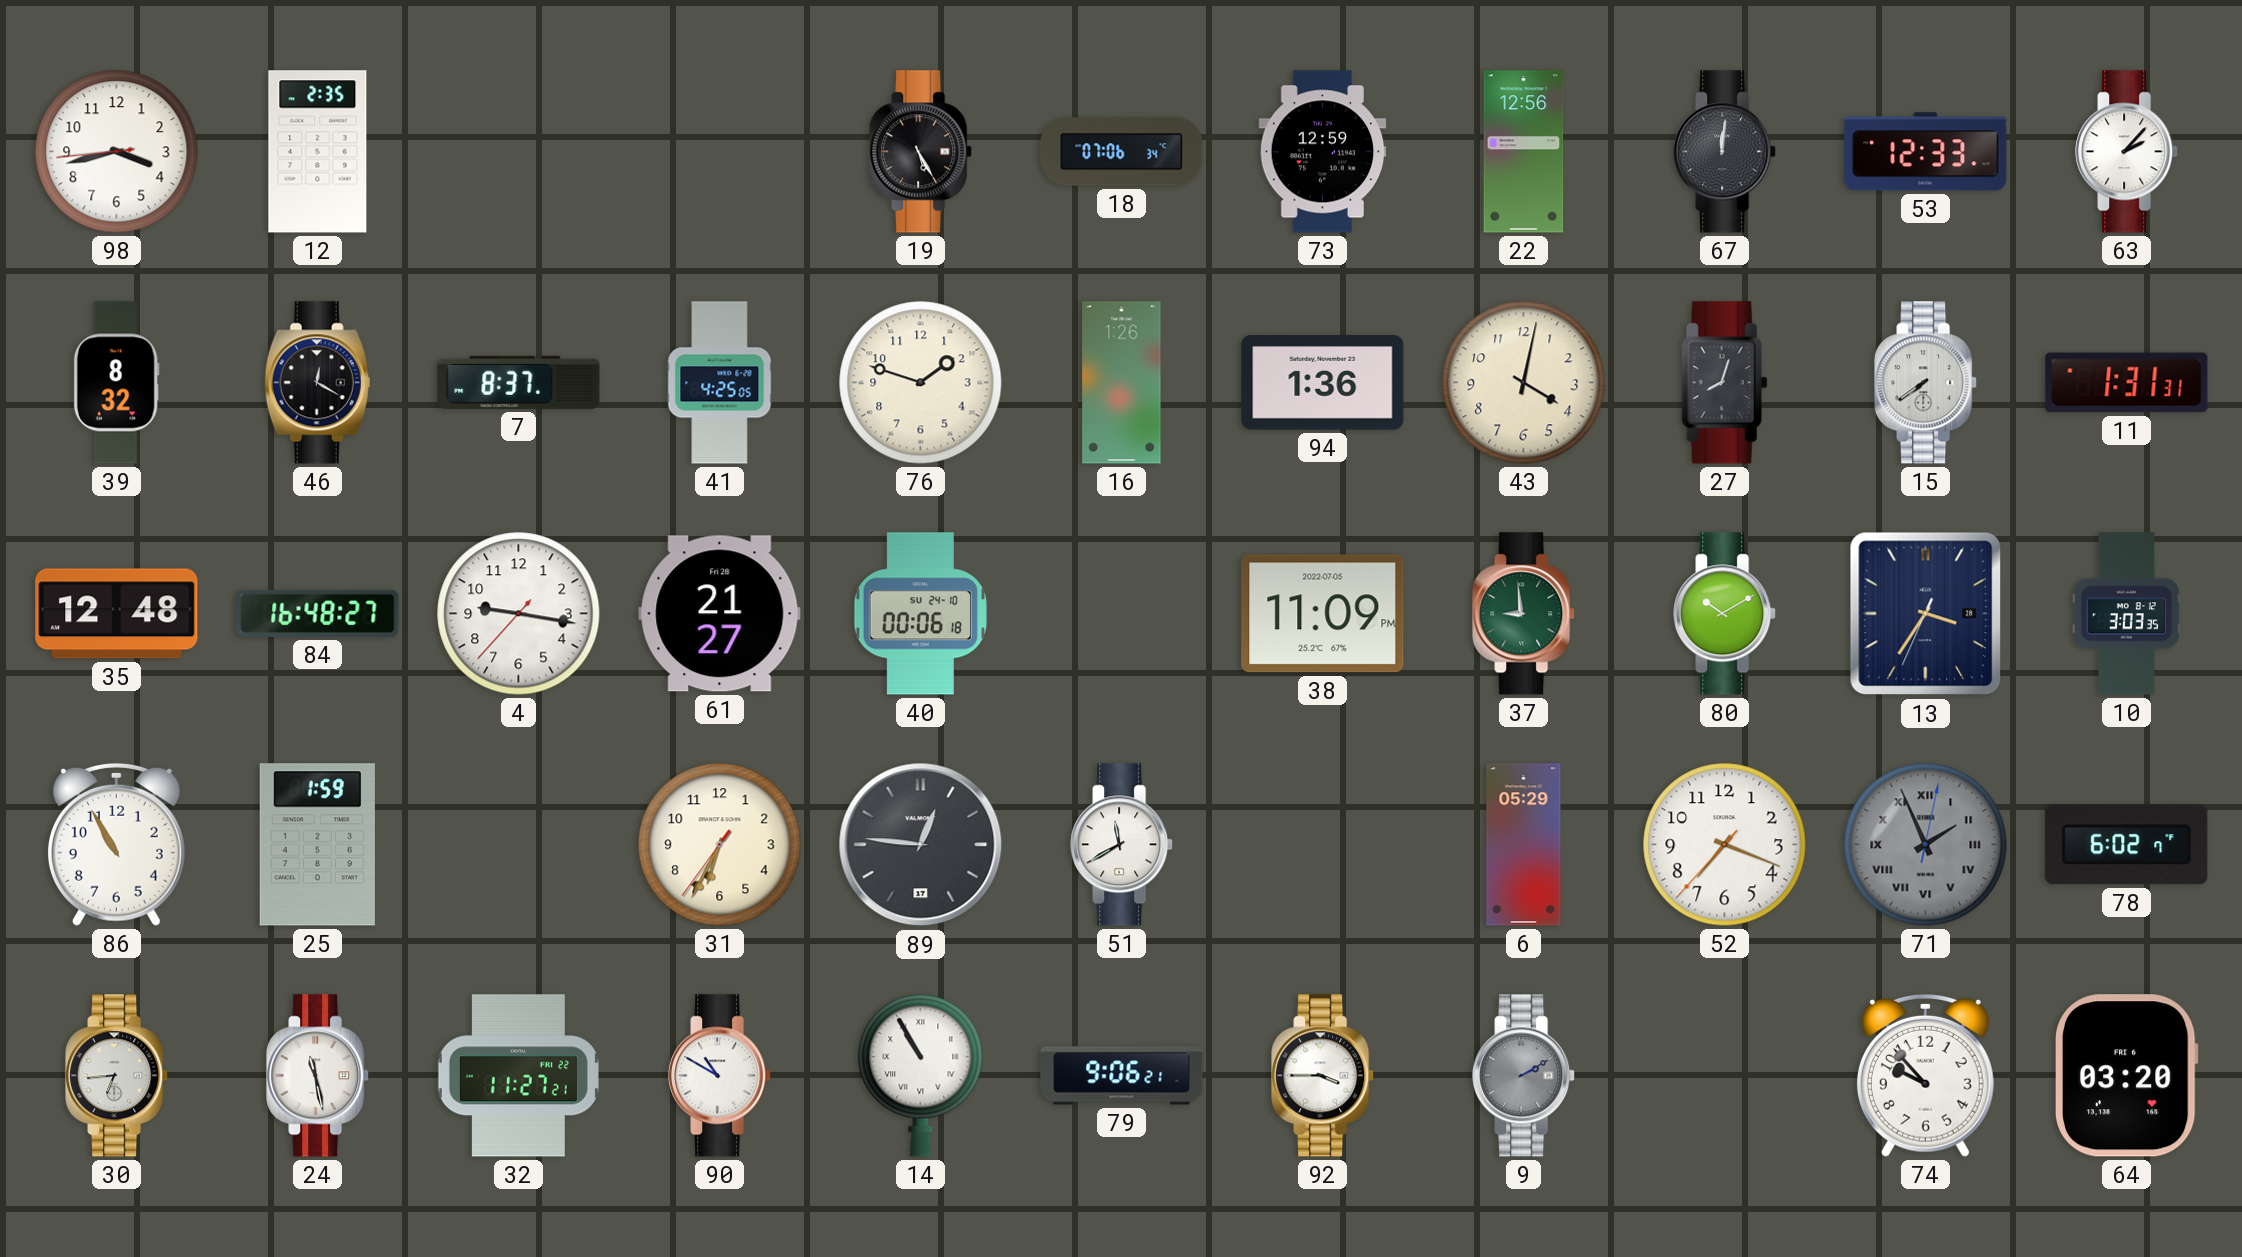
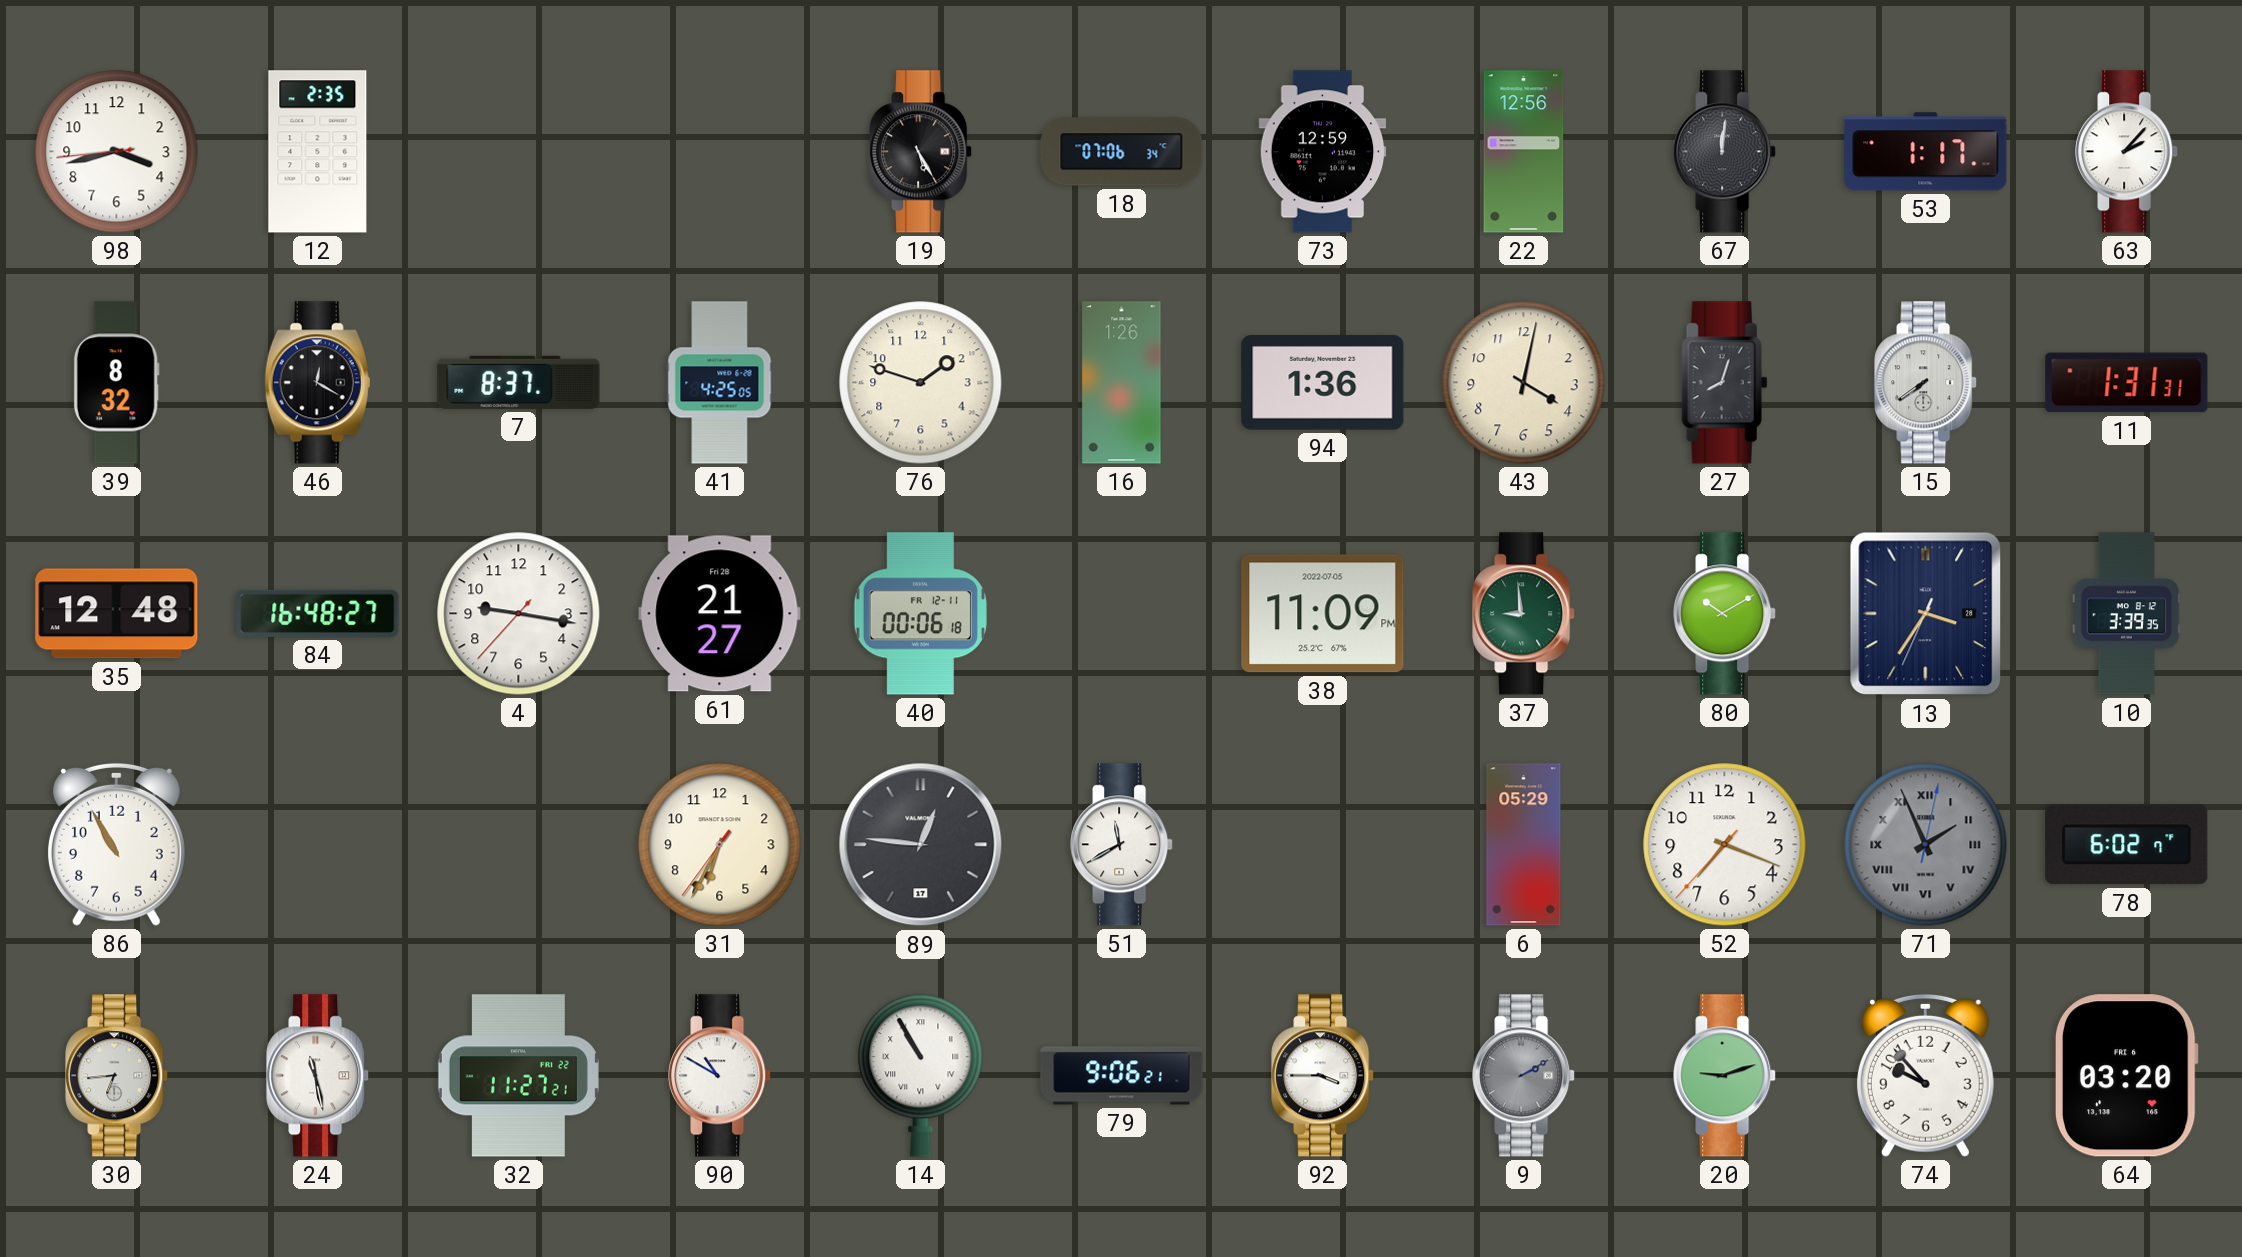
53: 12:33 -> 1:17 (1926, 152)
40 date: SU 24-10 -> FR 12-11 (920, 614)
10: 3:03 -> 3:39 (2126, 614)
25: 1:59 -> none (317, 845)
20: none -> 9:12 (1725, 1076)
